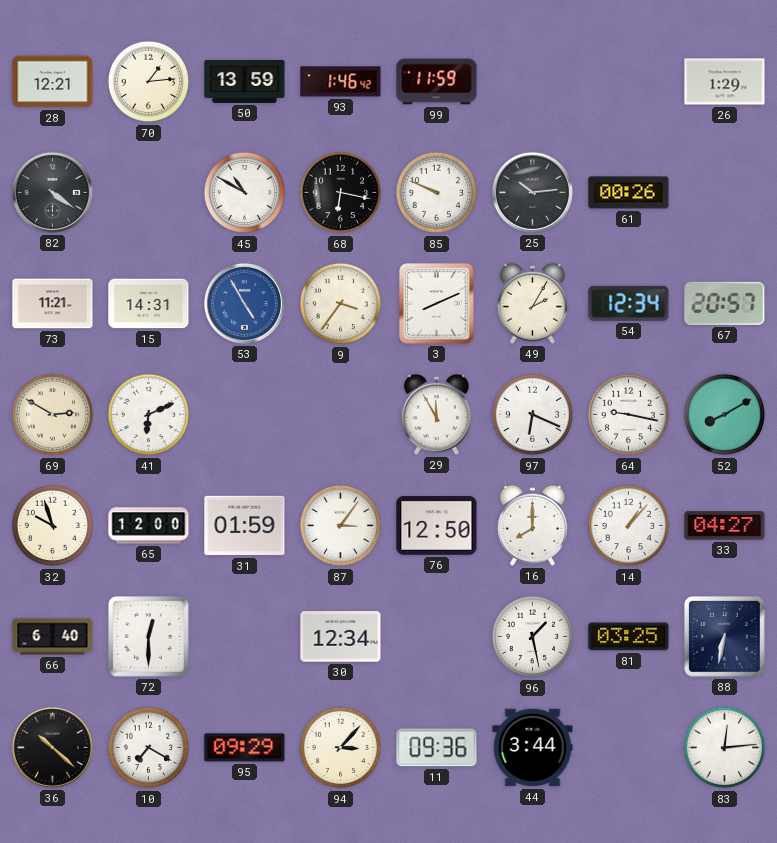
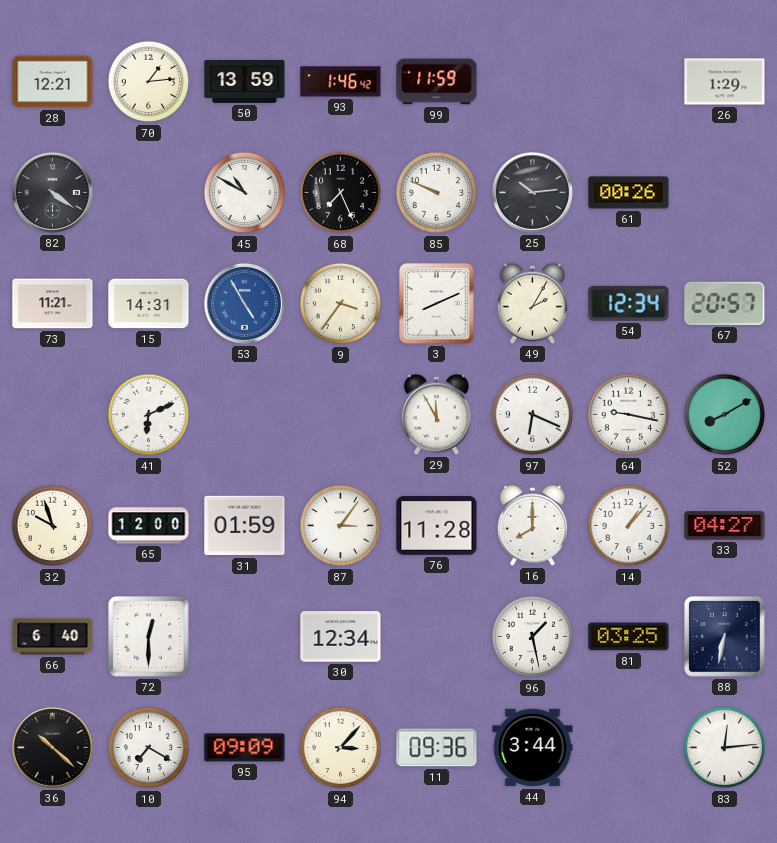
68: 6:17 -> 7:26 (341, 193)
69: 2:50 -> none (53, 415)
76: 12:50 -> 11:28 (437, 526)
95: 09:29 -> 09:09 (245, 748)
